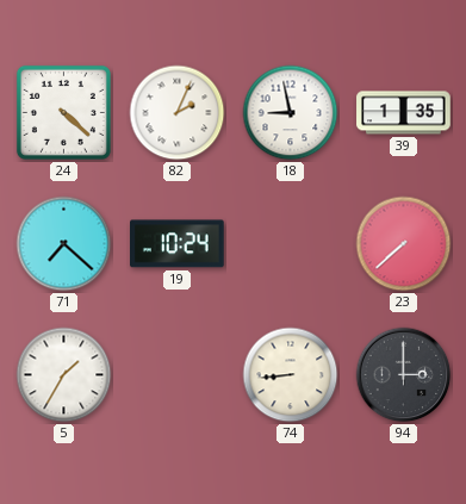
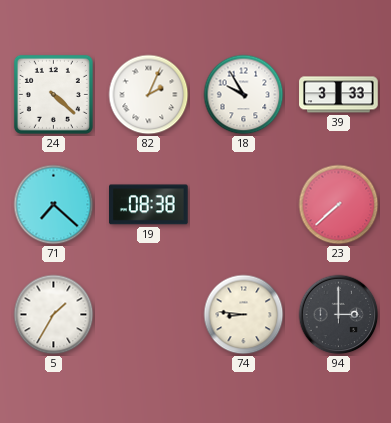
18: 8:58 -> 9:55 (244, 95)
39: 1:35 -> 3:33 (339, 95)
19: 10:24 -> 08:38 (149, 205)
74: 8:44 -> 8:46 (244, 315)
